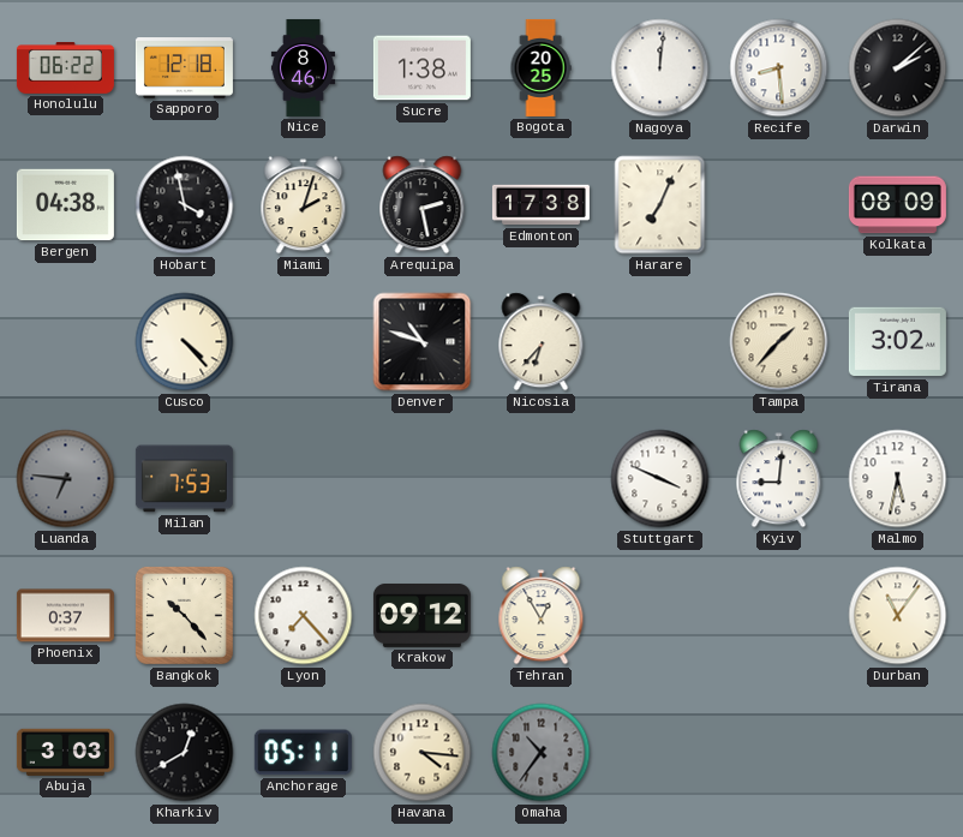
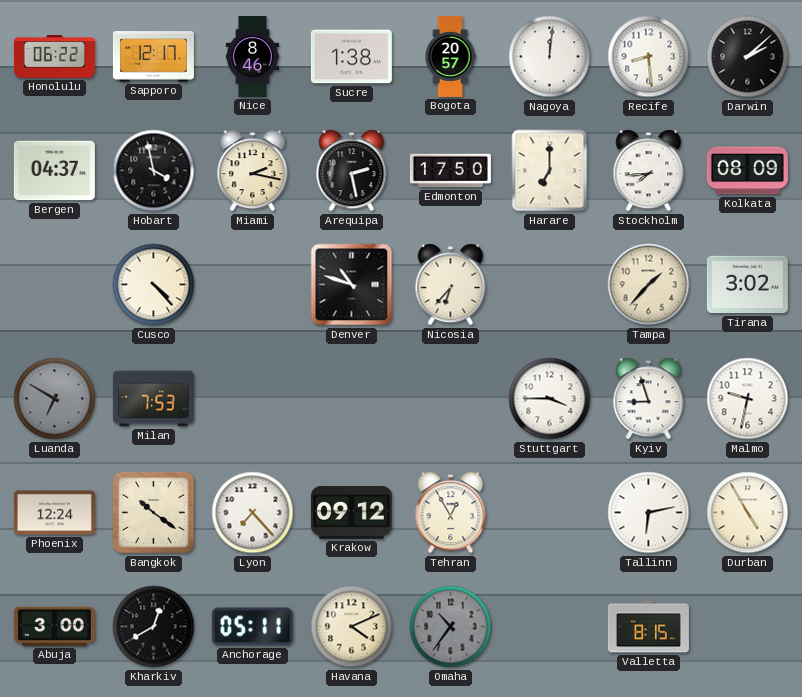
Sapporo: 12:18 -> 12:17 (153, 57)
Bogota: 20:25 -> 20:57 (450, 56)
Bergen: 04:38 -> 04:37 (54, 171)
Miami: 2:03 -> 2:17 (253, 171)
Edmonton: 17:38 -> 17:50 (450, 171)
Harare: 7:04 -> 7:00 (550, 171)
Stockholm: none -> 7:44 (649, 171)
Luanda: 6:46 -> 6:50 (55, 399)
Stuttgart: 3:49 -> 3:45 (550, 399)
Kyiv: 9:01 -> 8:57 (649, 399)
Malmo: 5:32 -> 9:32 (748, 399)
Phoenix: 0:37 -> 12:24 (54, 513)
Bangkok: 10:23 -> 10:21 (153, 512)
Tallinn: none -> 6:13 (649, 513)
Durban: 11:06 -> 4:55 (748, 513)
Abuja: 3:03 -> 3:00 (54, 626)
Havana: 4:16 -> 4:11 (352, 627)
Valletta: none -> 8:15 (648, 627)
